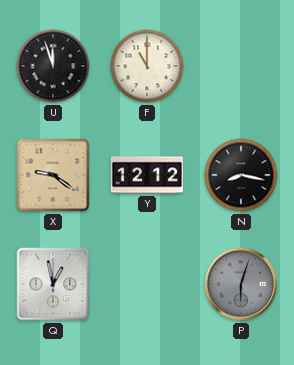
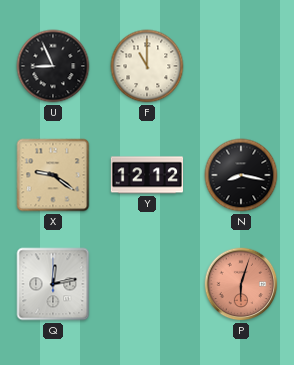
U: 11:57 -> 8:56 (53, 66)
Q: 12:58 -> 12:13 (53, 284)
P dial: grey -> salmon (241, 284)
